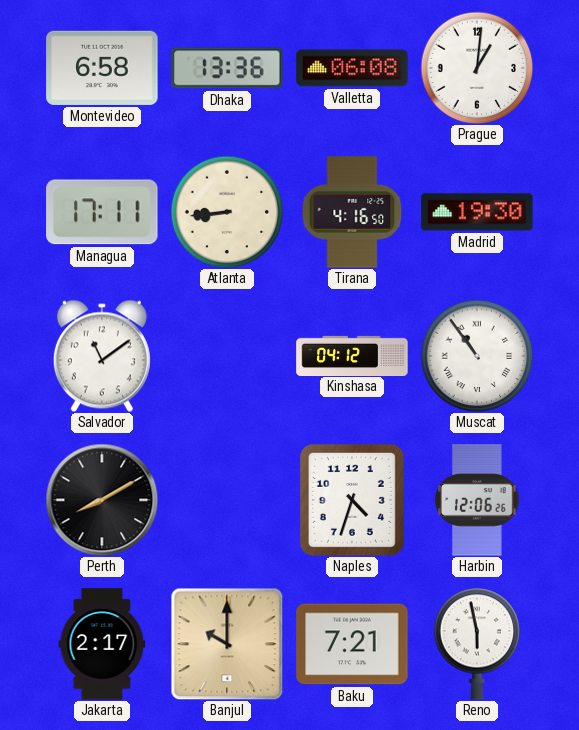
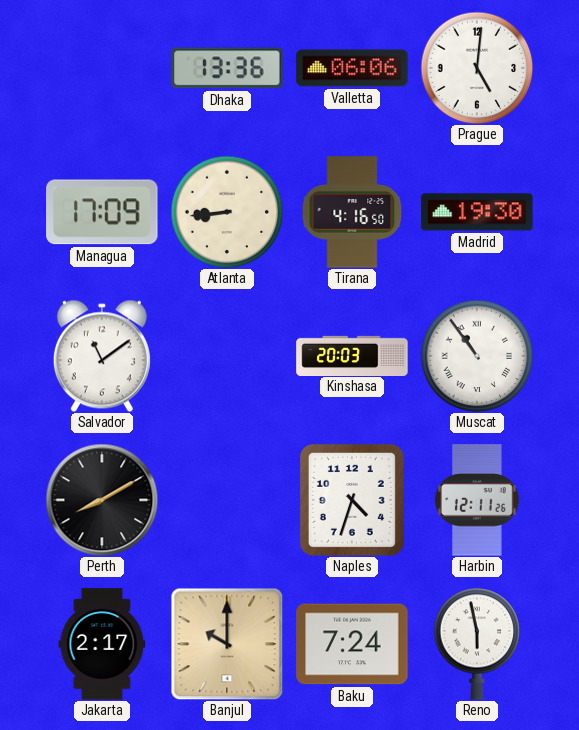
Montevideo: 6:58 -> none (102, 68)
Valletta: 06:08 -> 06:06 (352, 68)
Prague: 1:01 -> 5:01 (477, 68)
Managua: 17:11 -> 17:09 (102, 212)
Kinshasa: 04:12 -> 20:03 (352, 355)
Harbin: 12:06 -> 12:11 (477, 500)
Baku: 7:21 -> 7:24 (352, 644)
